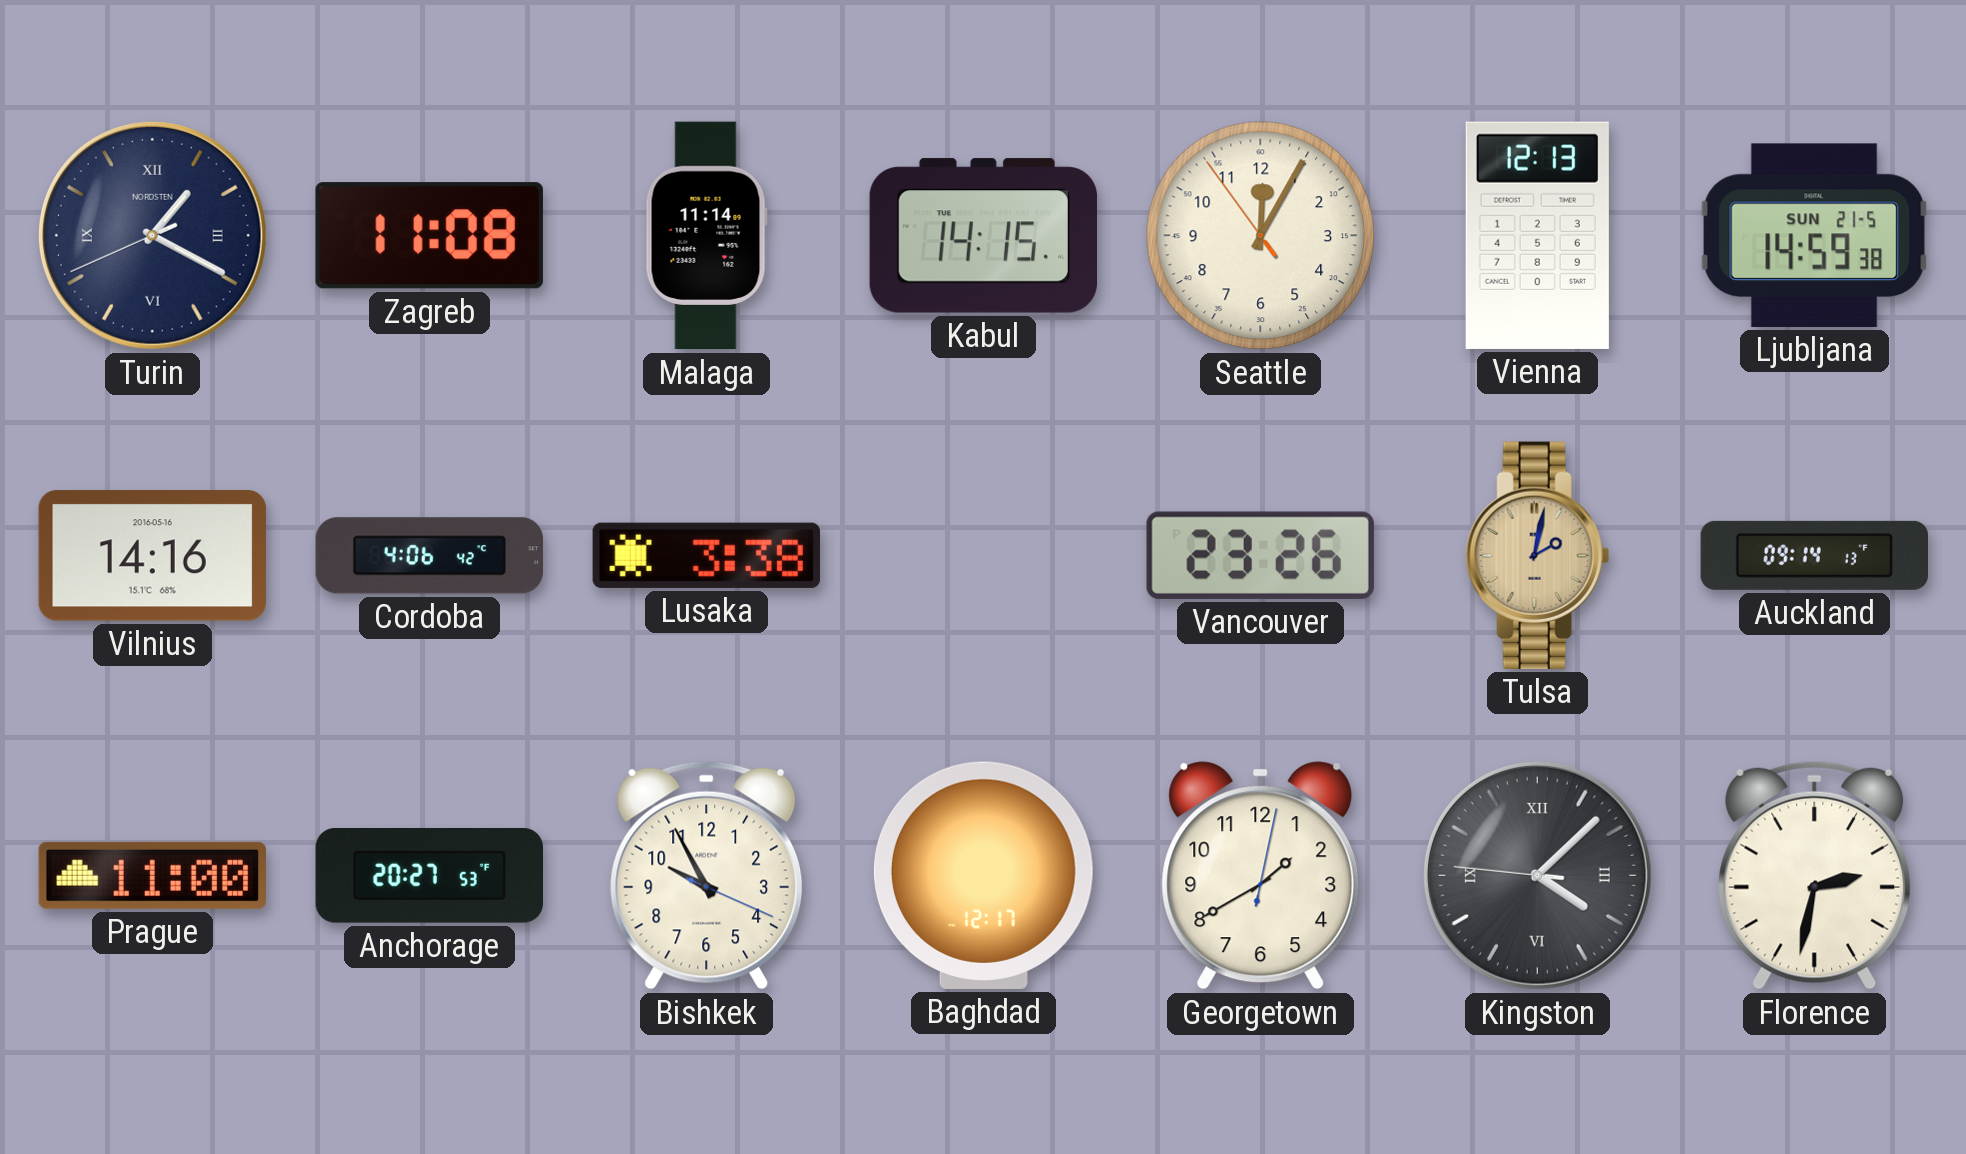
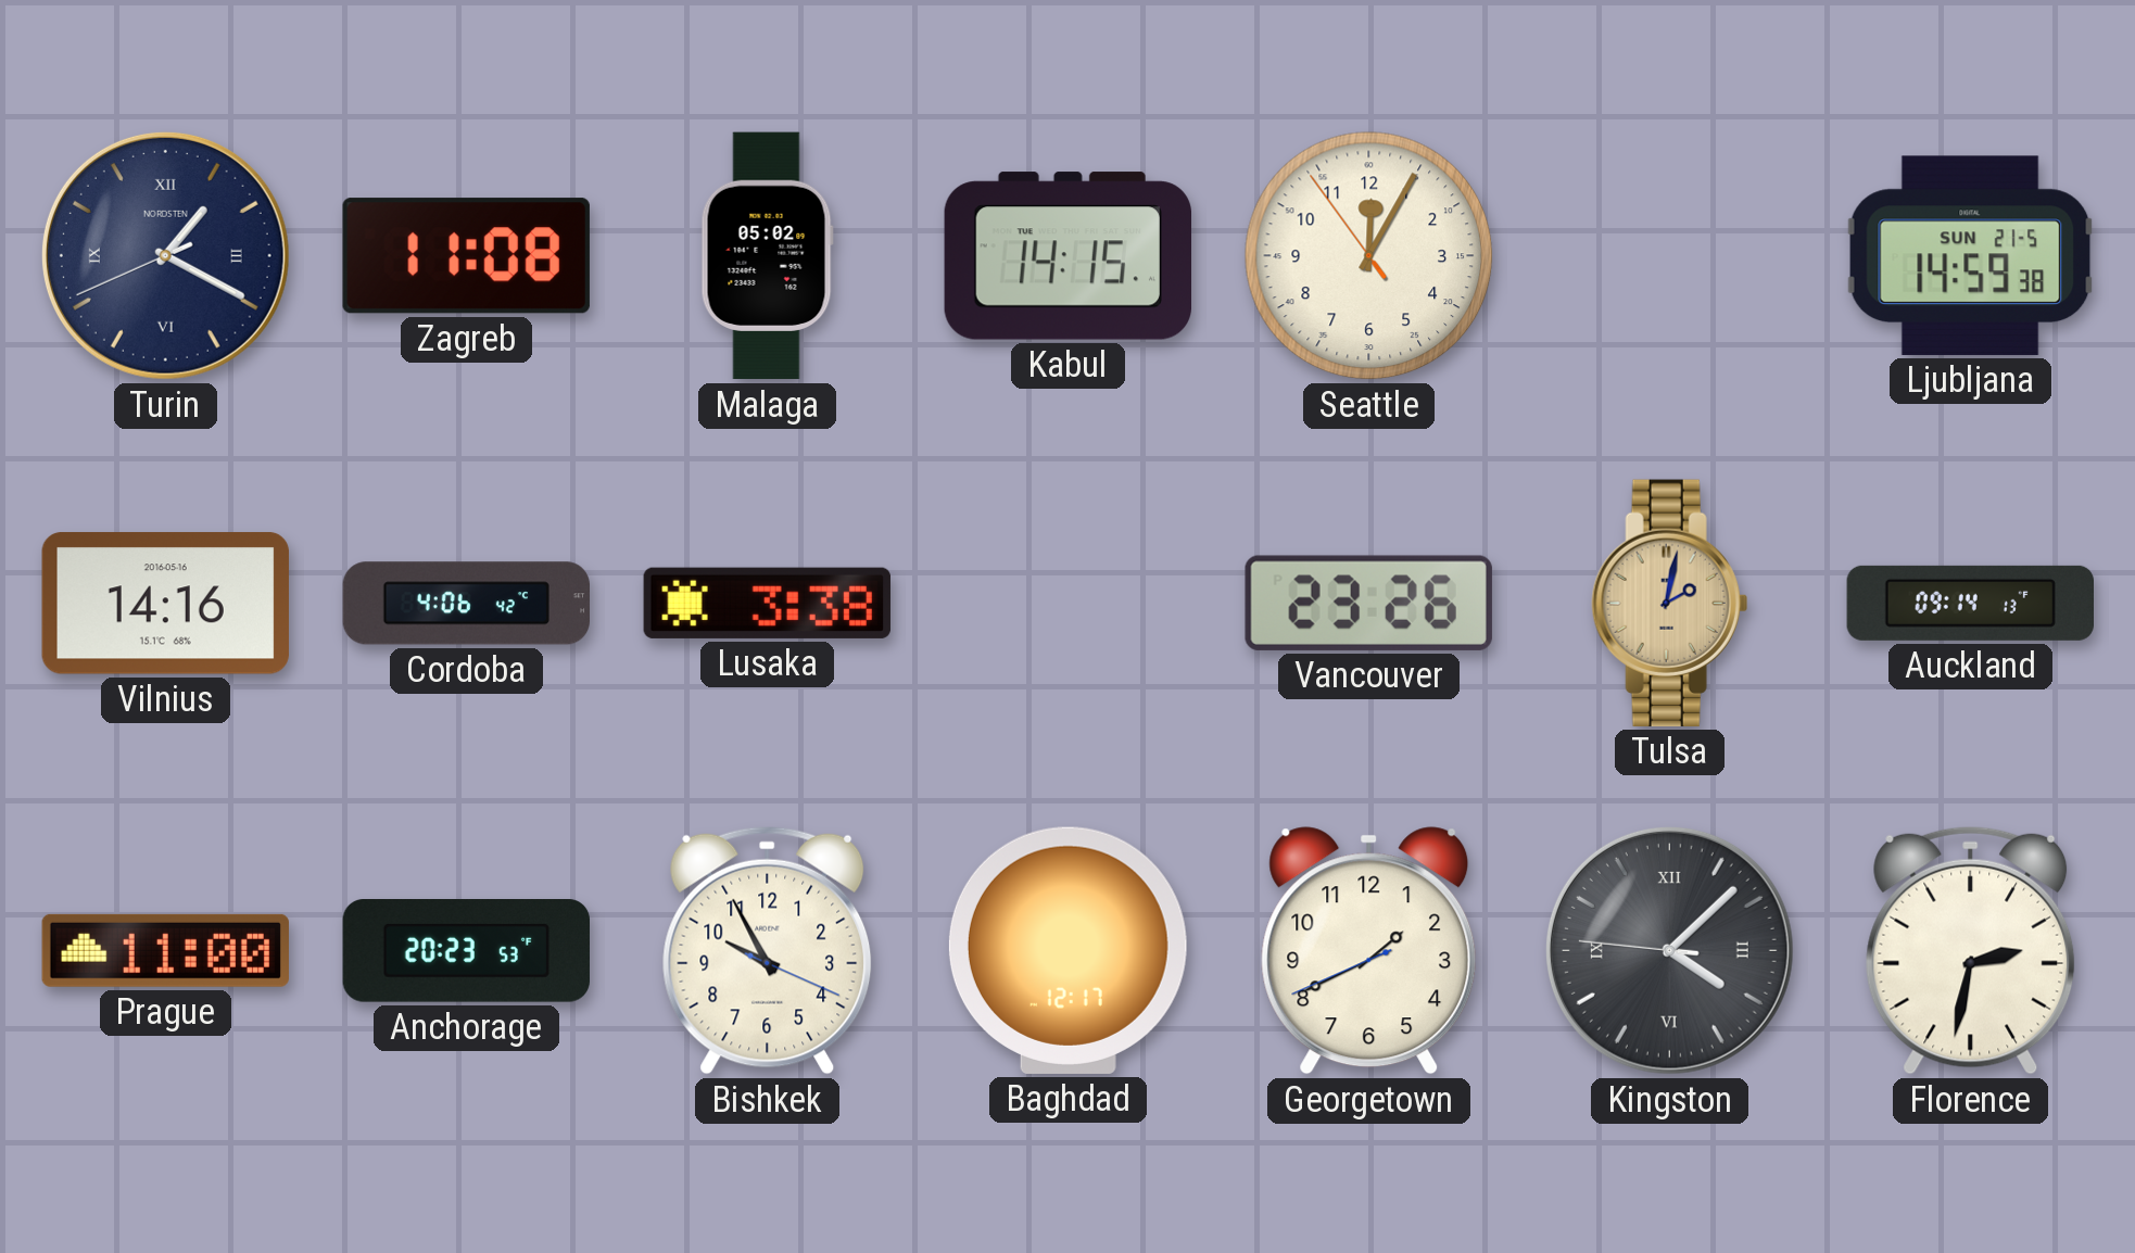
Malaga: 11:14 -> 05:02 (767, 256)
Vienna: 12:13 -> none (1537, 235)
Anchorage: 20:27 -> 20:23 (466, 951)
Georgetown: 1:40:02 -> 1:40:41 (1369, 951)
